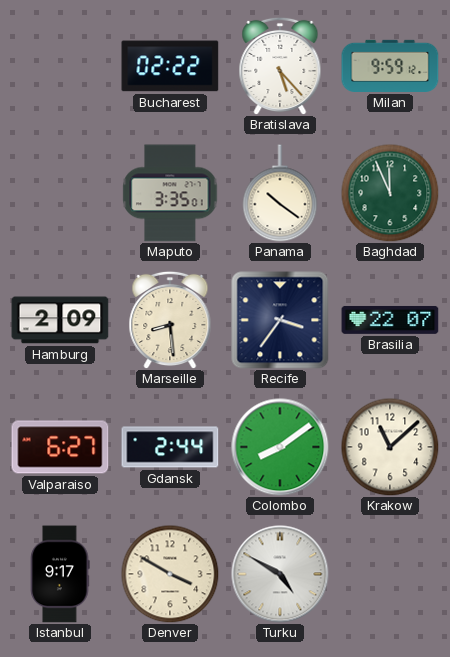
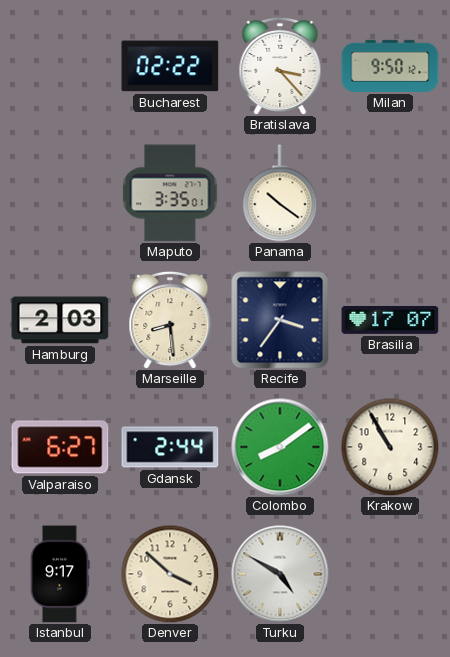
Bratislava: 5:23 -> 3:23 (280, 66)
Milan: 9:59 -> 9:50 (390, 66)
Baghdad: 11:56 -> none (390, 193)
Hamburg: 2:09 -> 2:03 (60, 320)
Brasilia: 22:07 -> 17:07 (390, 320)
Krakow: 11:08 -> 10:55 (390, 447)
Denver: 3:50 -> 3:52 (170, 574)
